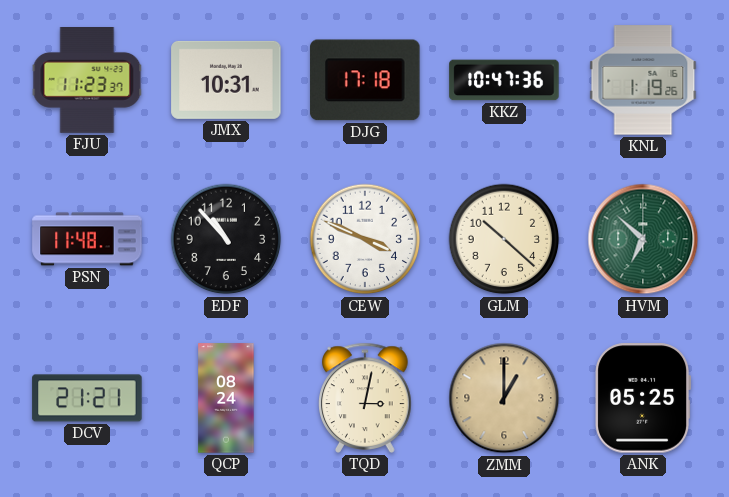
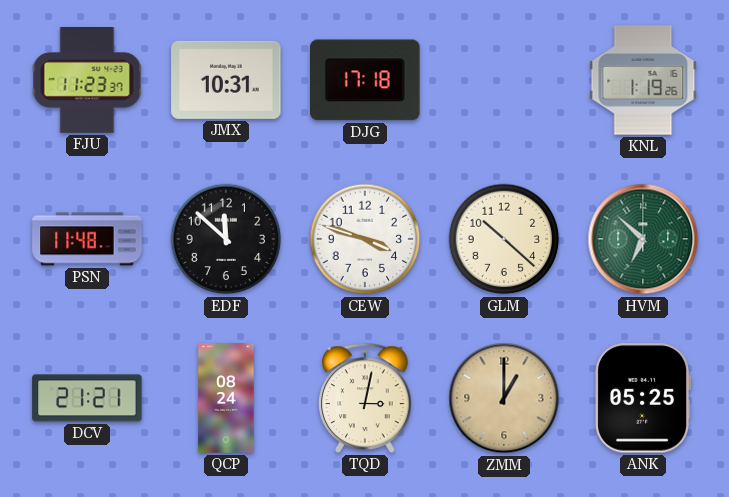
KKZ: 10:47 -> none (504, 80)
EDF: 10:53 -> 11:52 (226, 239)
CEW: 3:49 -> 3:48 (365, 239)
